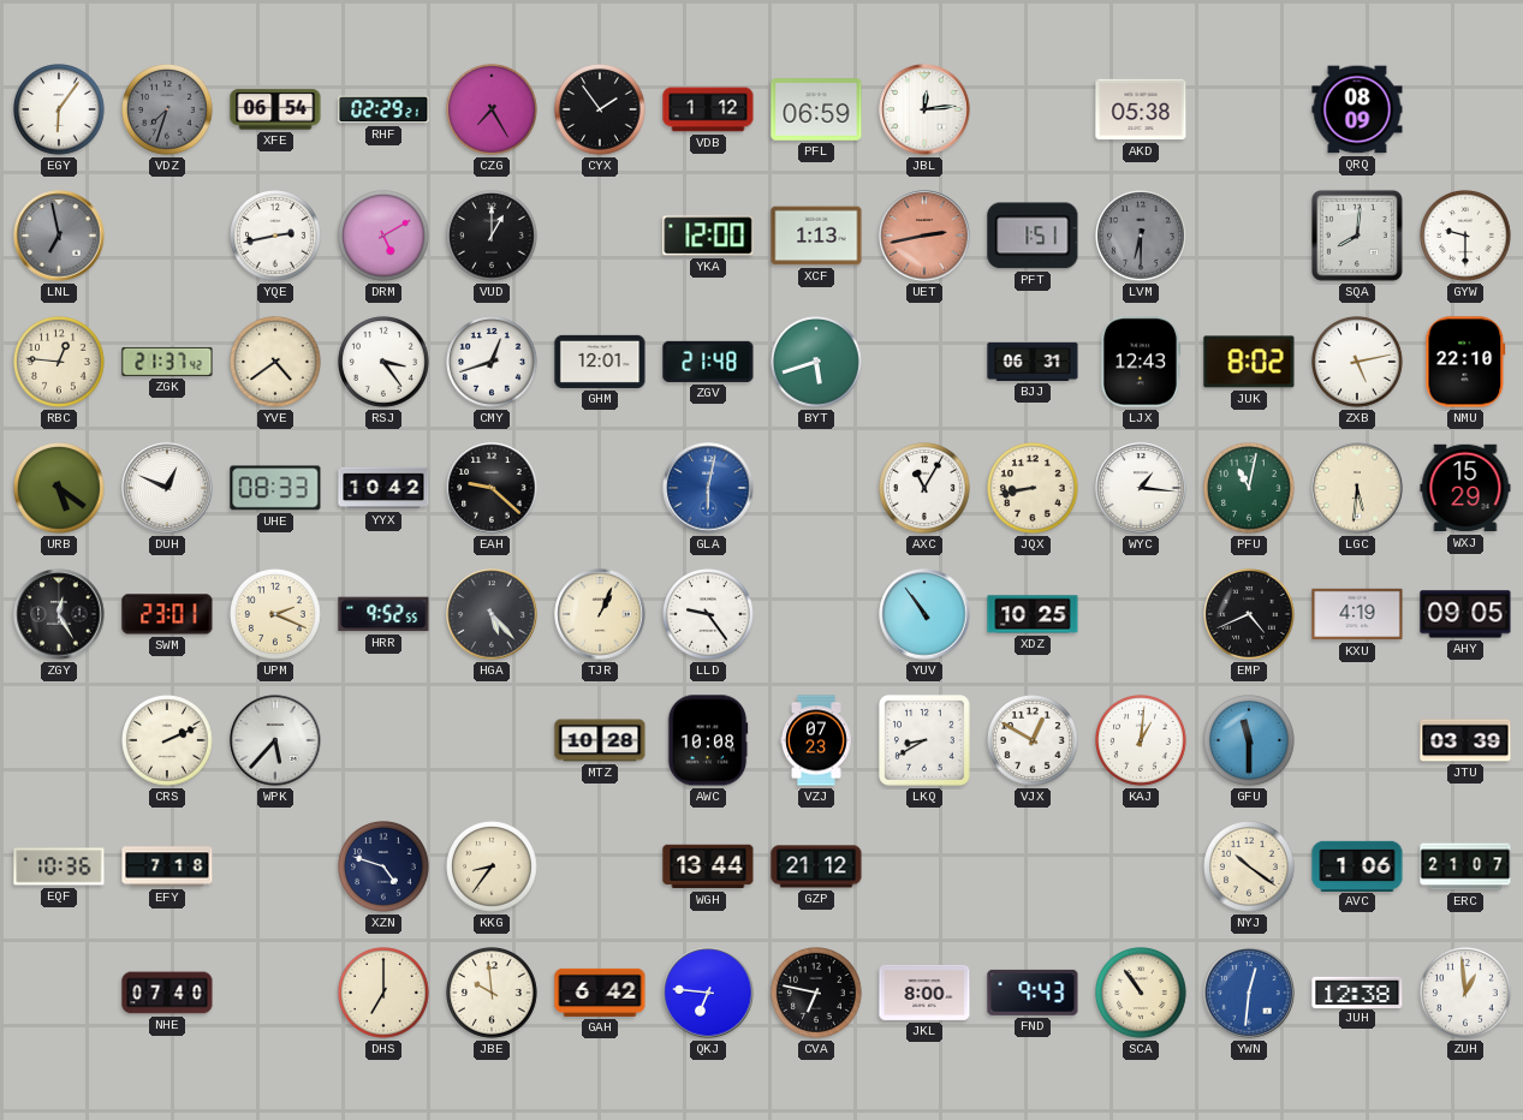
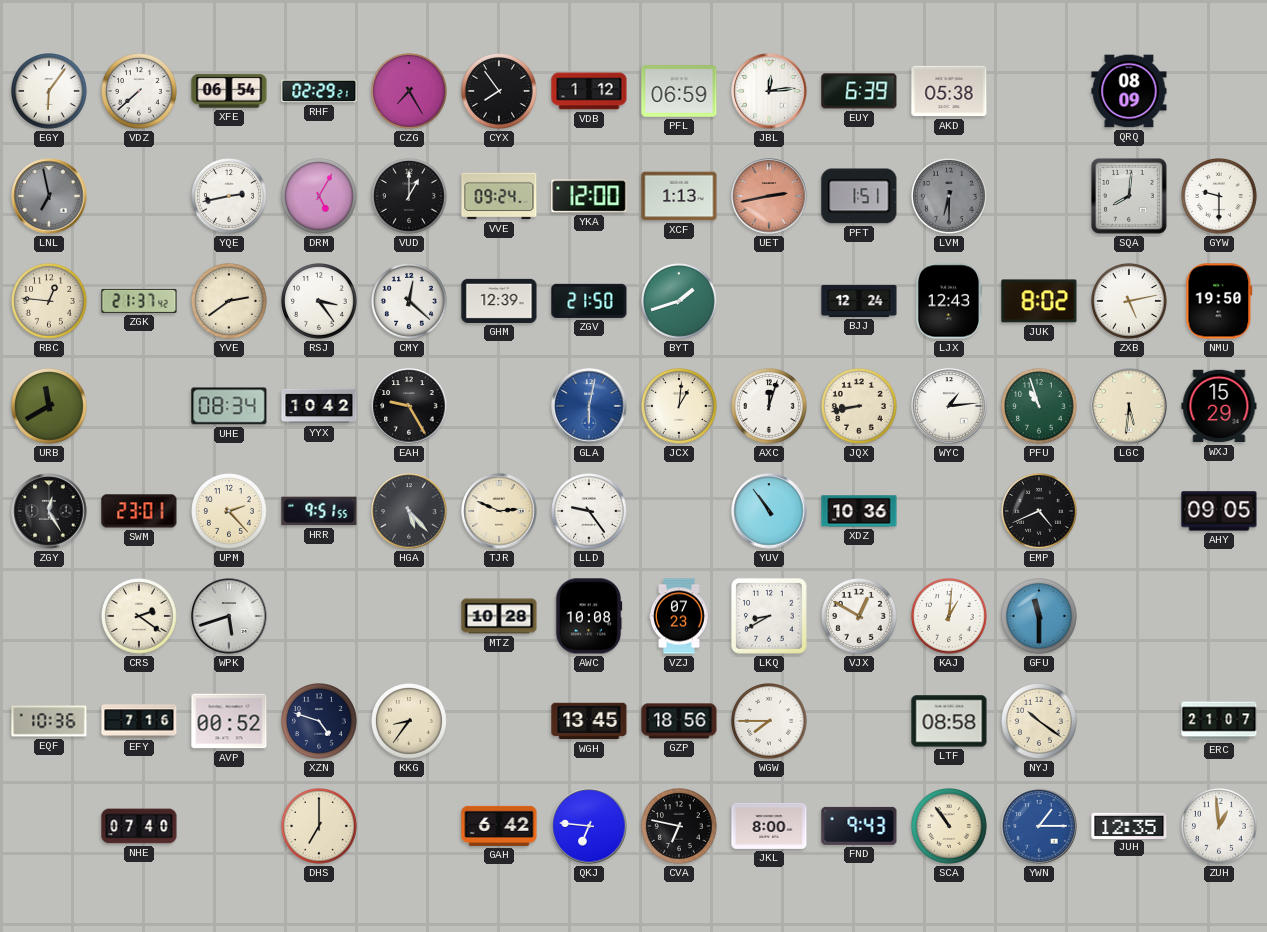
VDZ: 7:33 -> 7:38 (140, 92)
VDZ dial: grey -> white (140, 92)
CYX: 1:54 -> 7:54 (500, 92)
EUY: none -> 6:39 (859, 91)
DRM: 5:10 -> 5:05 (320, 197)
VVE: none -> 09:24 (499, 196)
YVE: 4:39 -> 2:39 (230, 302)
CMY: 12:42 -> 12:22 (410, 302)
GHM: 12:01 -> 12:39 (499, 301)
ZGV: 21:48 -> 21:50 (589, 301)
BYT: 5:42 -> 1:42 (680, 302)
BJJ: 06:31 -> 12:24 (859, 301)
NMU: 22:10 -> 19:50 (1219, 301)
URB: 5:21 -> 11:40 (50, 407)
DUH: 12:49 -> none (167, 488)
UHE: 08:33 -> 08:34 (229, 406)
EAH: 9:22 -> 9:25 (409, 406)
JCX: none -> 1:01 (680, 407)
AXC: 11:05 -> 12:03 (770, 407)
WYC: 1:16 -> 1:14 (949, 406)
PFU: 11:02 -> 10:57 (1040, 407)
UPM: 2:19 -> 2:23 (230, 512)
HRR: 9:52 -> 9:51 (319, 511)
TJR: 1:04 -> 2:49 (499, 511)
XDZ: 10:25 -> 10:36 (859, 511)
KXU: 4:19 -> none (1357, 614)
CRS: 2:11 -> 2:21 (140, 617)
WPK: 5:37 -> 5:42 (229, 616)
JTU: 03:39 -> none (1465, 740)
EFY: 7:18 -> 7:16 (139, 721)
AVP: none -> 00:52 (229, 721)
WGH: 13:44 -> 13:45 (589, 721)
GZP: 21:12 -> 18:56 (679, 721)
WGW: none -> 7:45 (770, 722)
LTF: none -> 08:58 (949, 721)
AVC: 1:06 -> none (1357, 865)
JBE: 9:59 -> none (493, 994)
YWN: 12:31 -> 1:15 (1039, 826)
JUH: 12:38 -> 12:35 (1129, 825)
